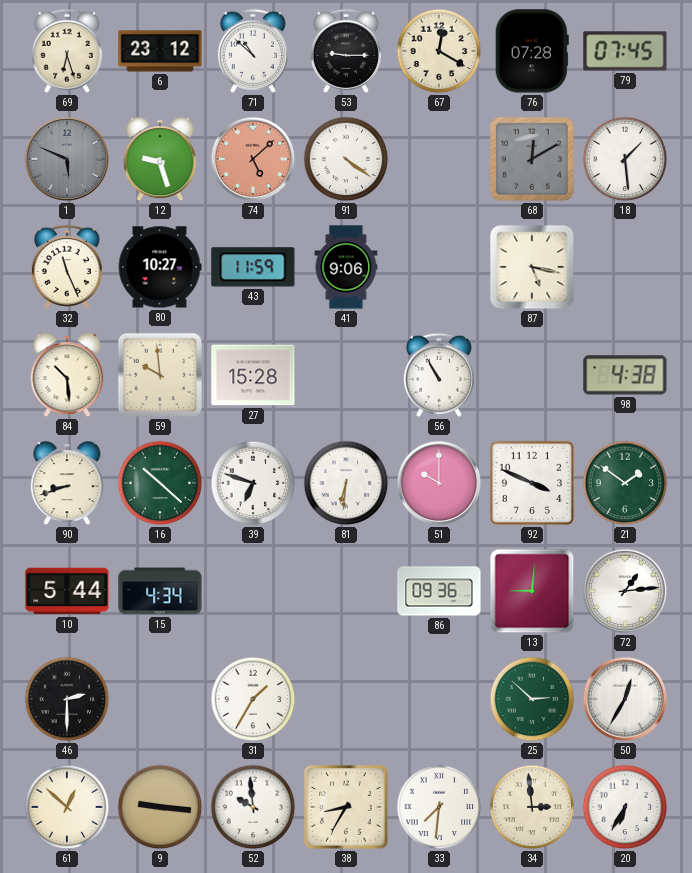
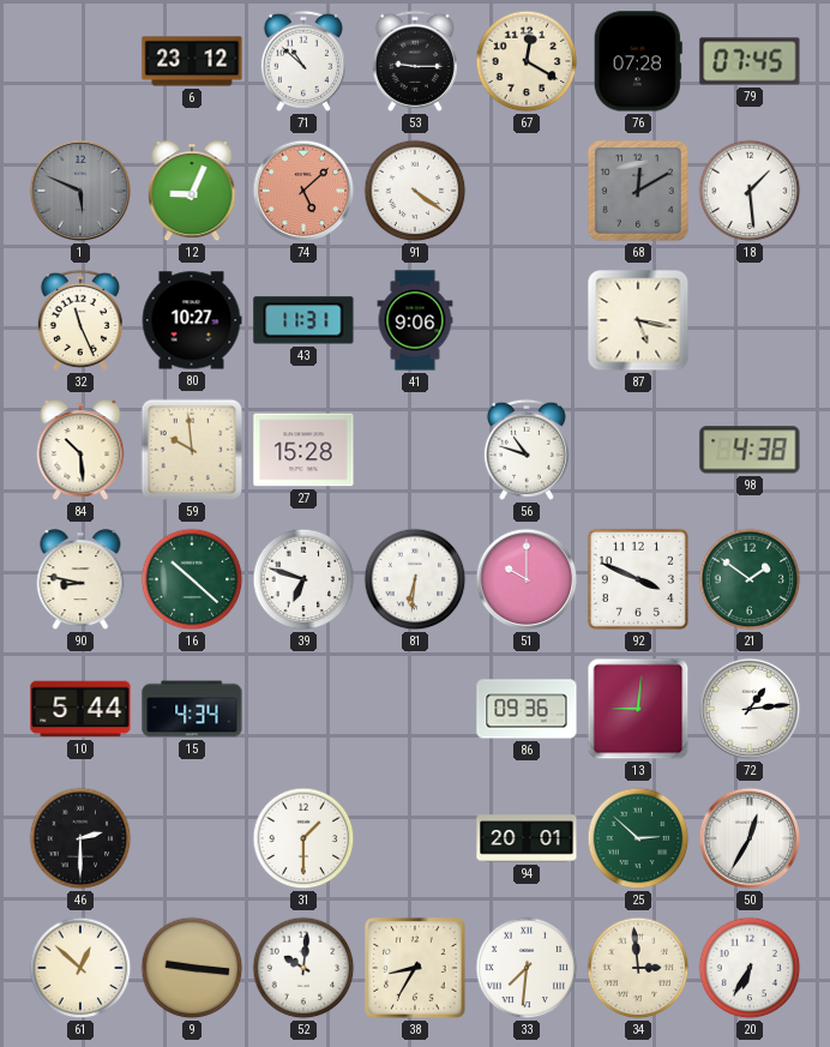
69: 6:27 -> none (67, 51)
12: 9:27 -> 9:04 (192, 192)
43: 11:59 -> 11:31 (303, 320)
56: 10:55 -> 10:48 (527, 450)
90: 8:42 -> 8:47 (80, 580)
31: 1:35 -> 1:30 (303, 838)
94: none -> 20:01 (527, 838)
52: 9:59 -> 10:01 (303, 968)
